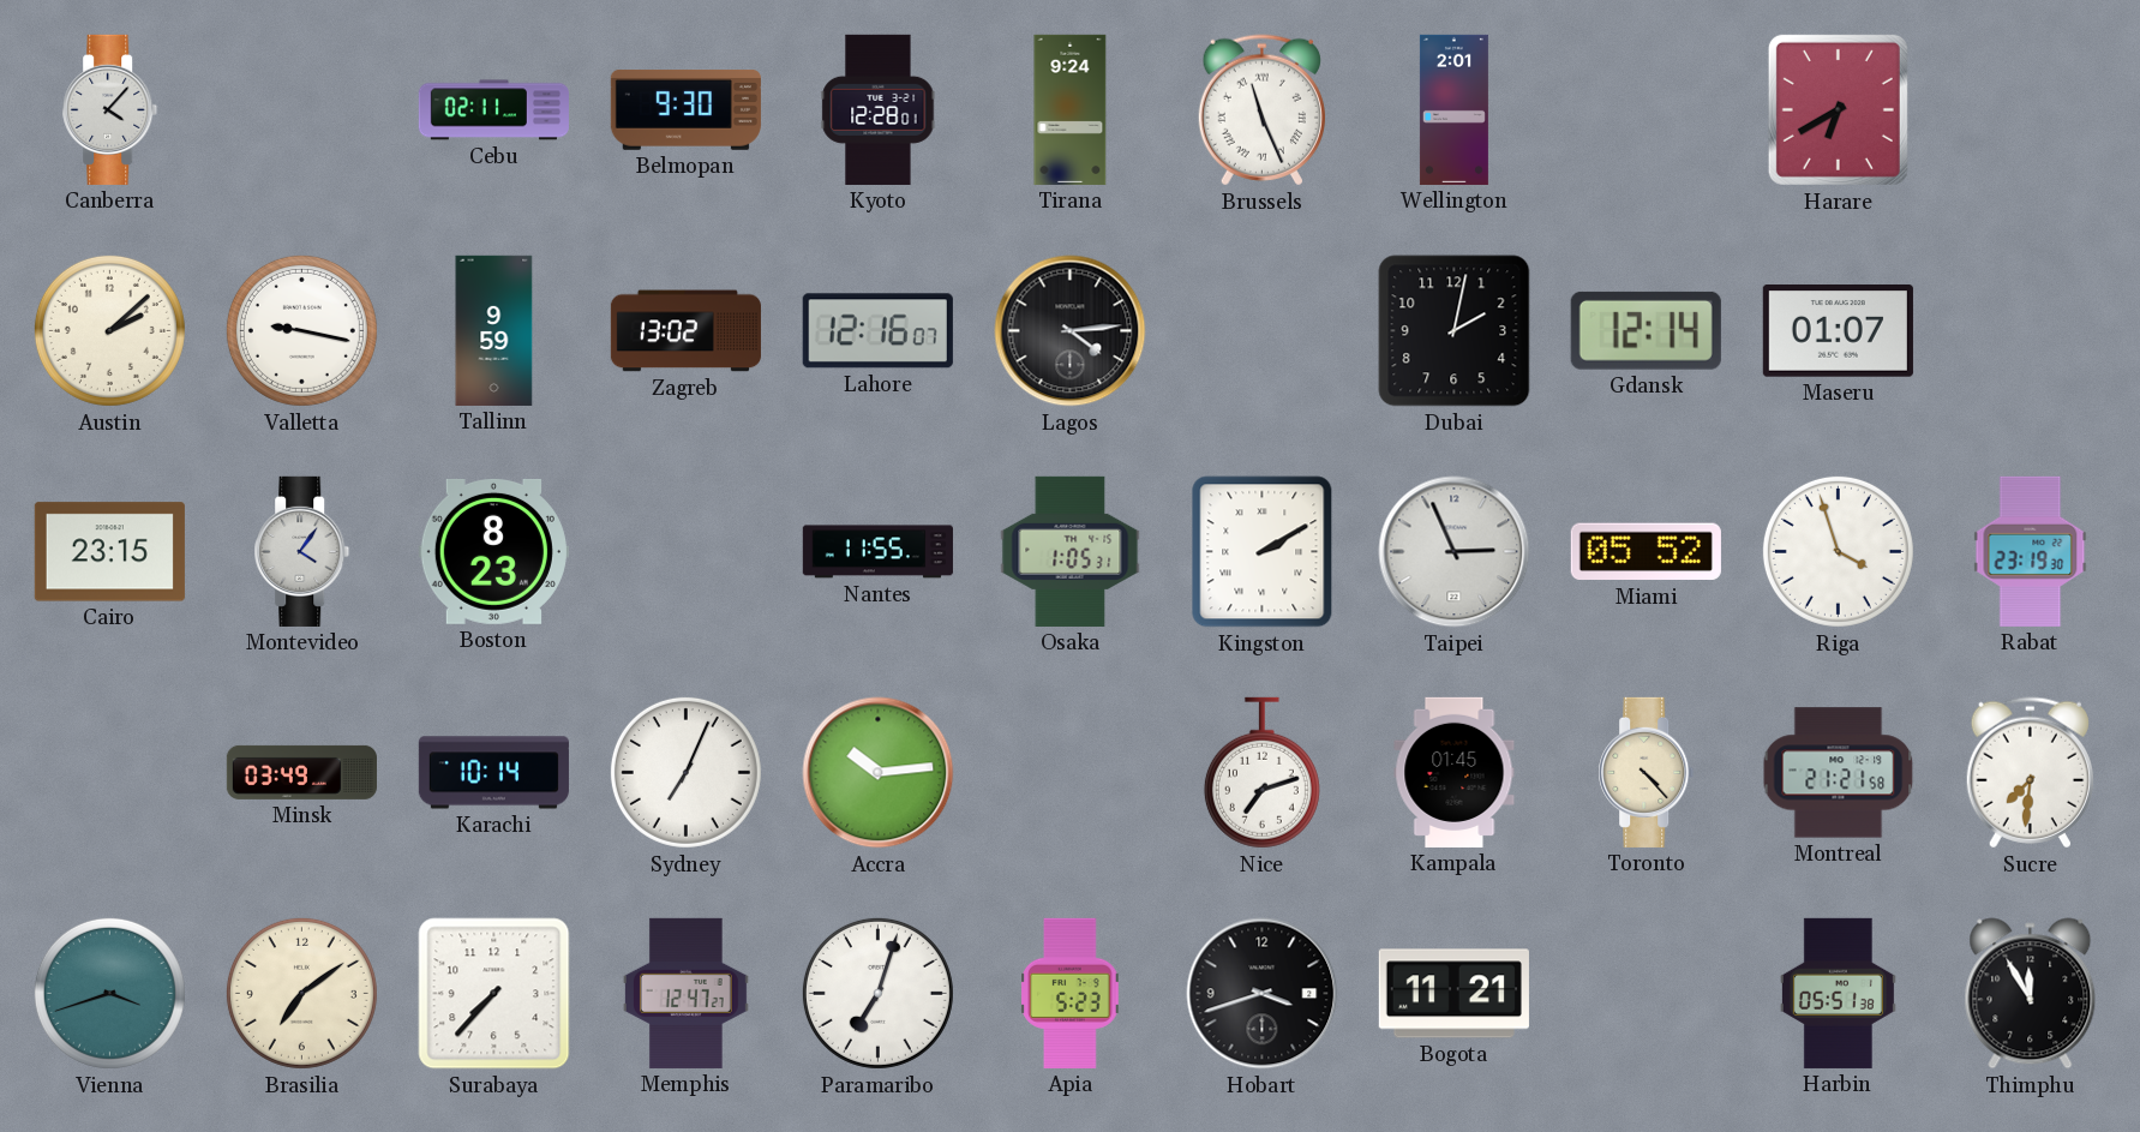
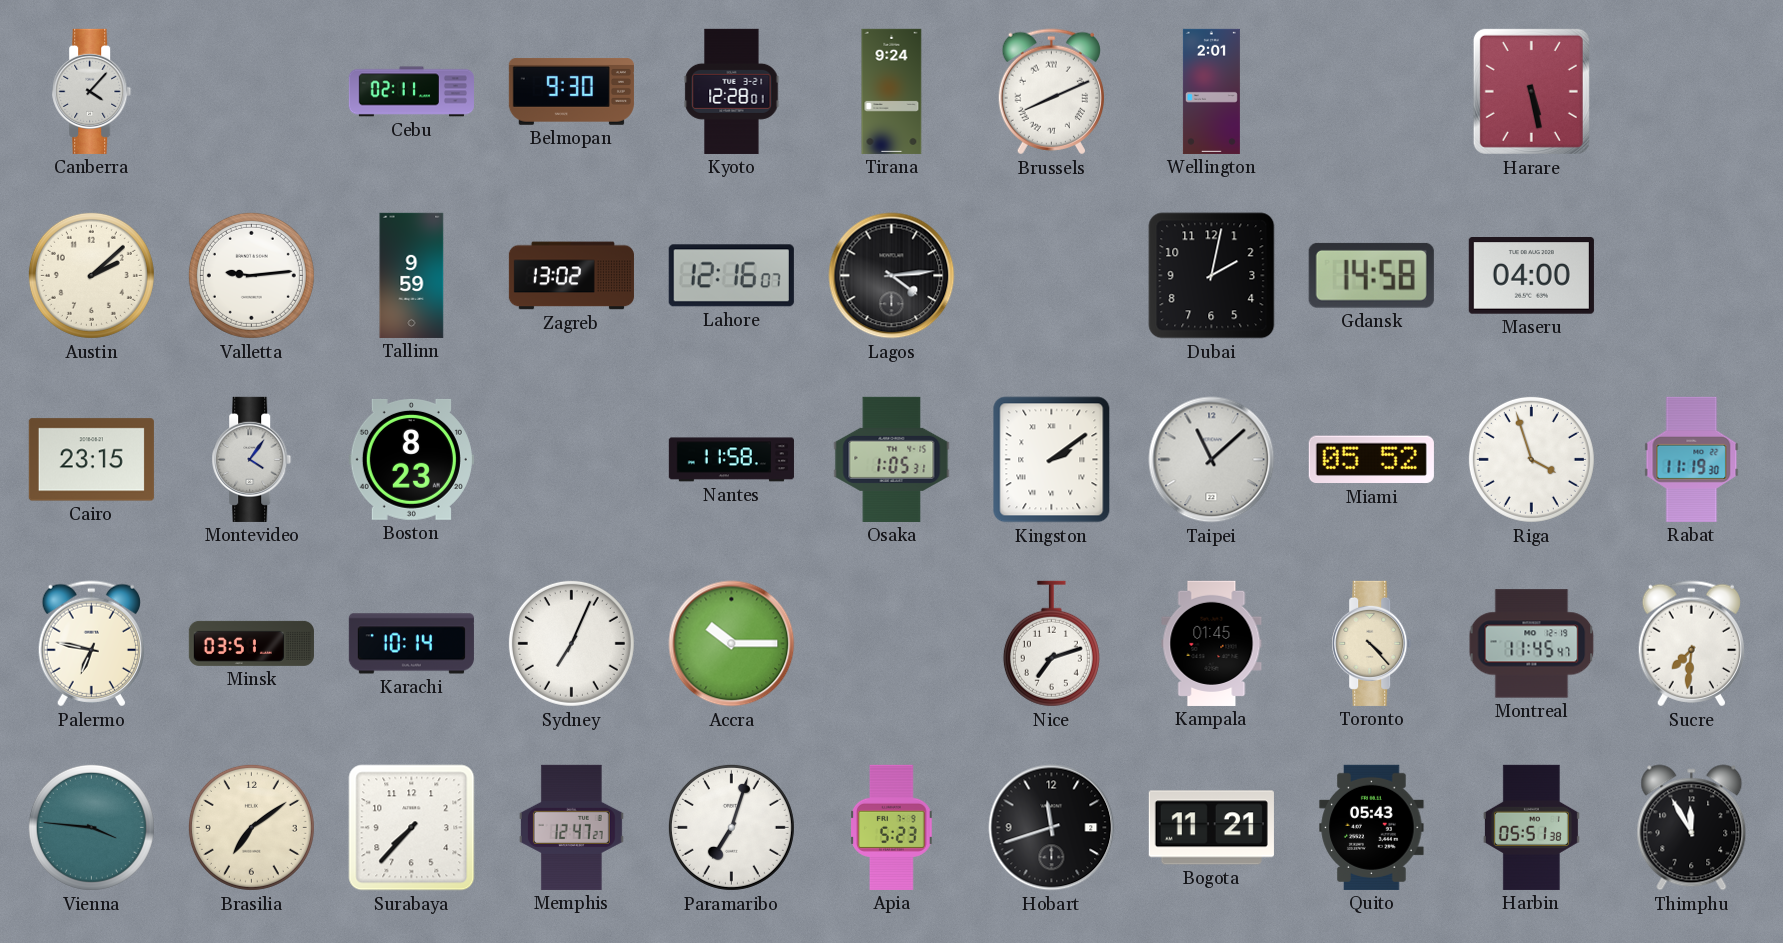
Brussels: 11:26 -> 8:11 (1051, 92)
Harare: 6:40 -> 5:28 (1531, 91)
Valletta: 9:17 -> 9:14 (251, 275)
Gdansk: 12:14 -> 14:58 (1371, 275)
Maseru: 01:07 -> 04:00 (1531, 276)
Nantes: 11:55 -> 11:58 (731, 460)
Kingston: 2:10 -> 2:09 (1052, 460)
Taipei: 2:56 -> 11:08 (1212, 460)
Rabat: 23:19 -> 11:19 (1692, 459)
Palermo: none -> 6:47 (91, 644)
Minsk: 03:49 -> 03:51 (251, 643)
Accra: 10:14 -> 10:15 (732, 644)
Montreal: 21:21 -> 11:45 (1532, 644)
Vienna: 3:42 -> 3:46 (91, 827)
Hobart: 3:42 -> 11:42 (1052, 828)
Quito: none -> 05:43 (1372, 827)
